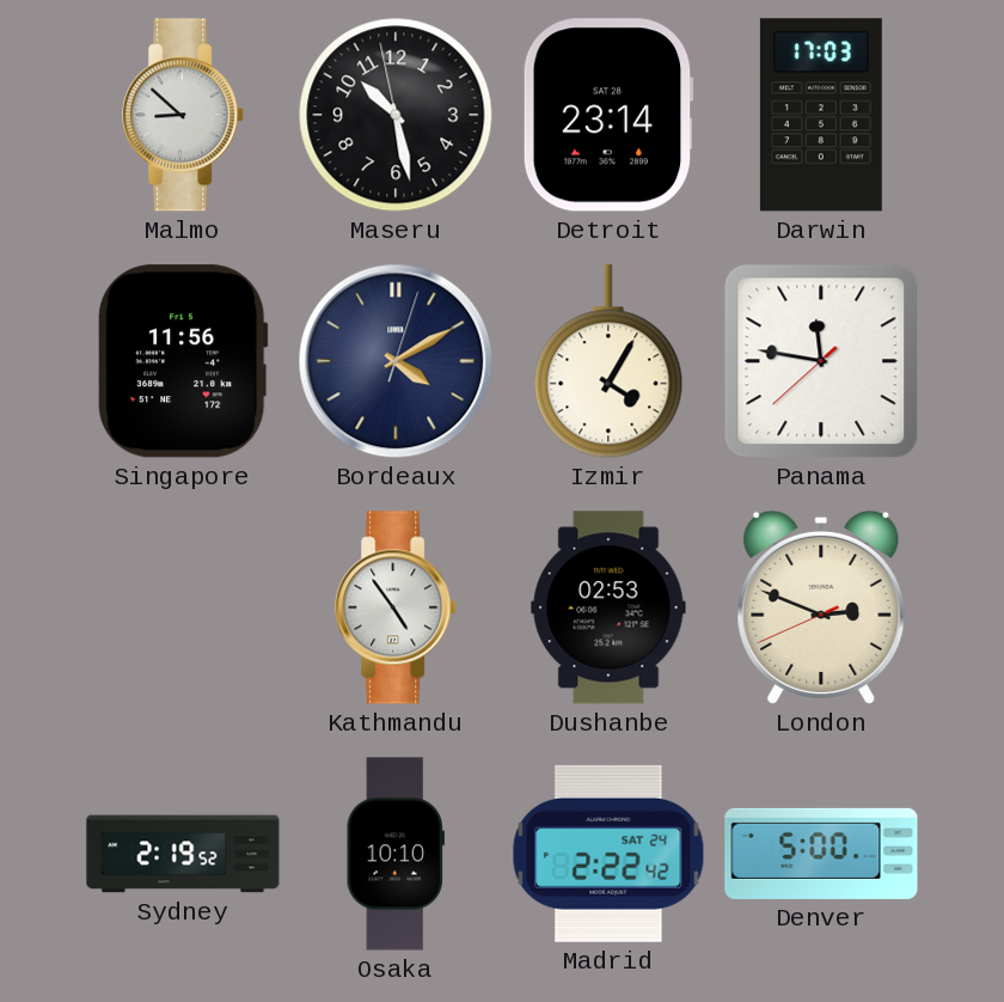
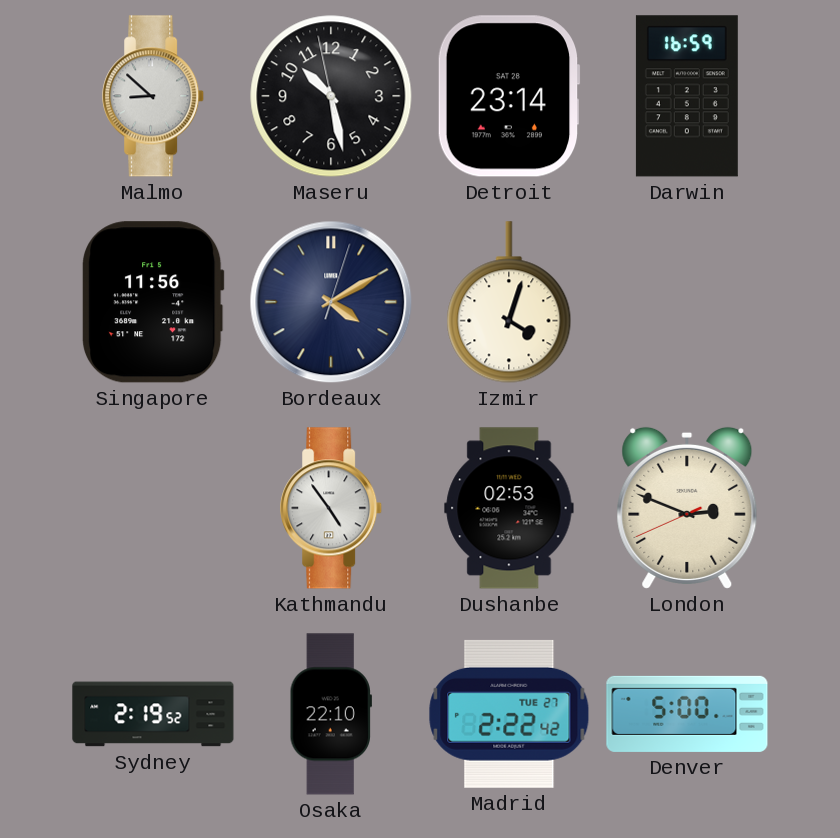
Darwin: 17:03 -> 16:59 (687, 96)
Izmir: 4:05 -> 4:03 (509, 302)
Panama: 11:46 -> none (821, 361)
Osaka: 10:10 -> 22:10 (331, 714)
Madrid date: SAT 24 -> TUE 27 (509, 714)
